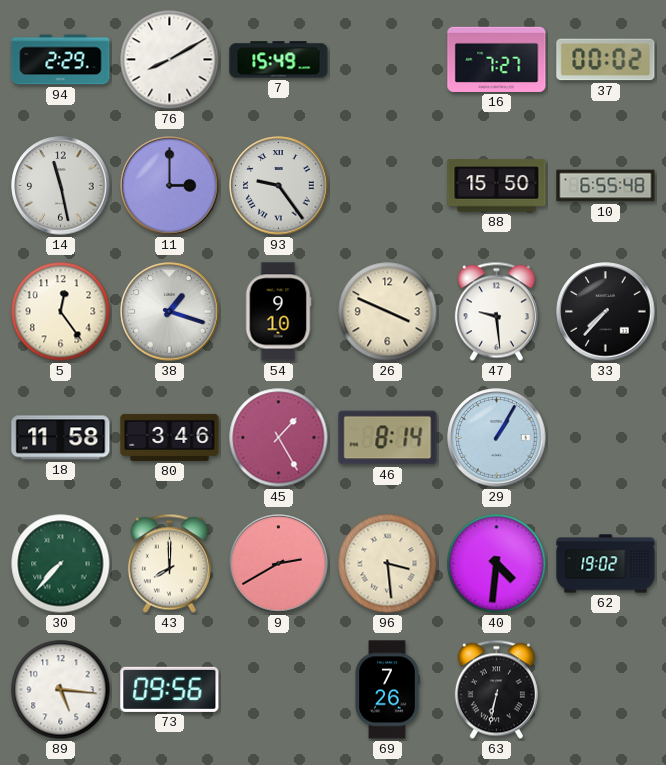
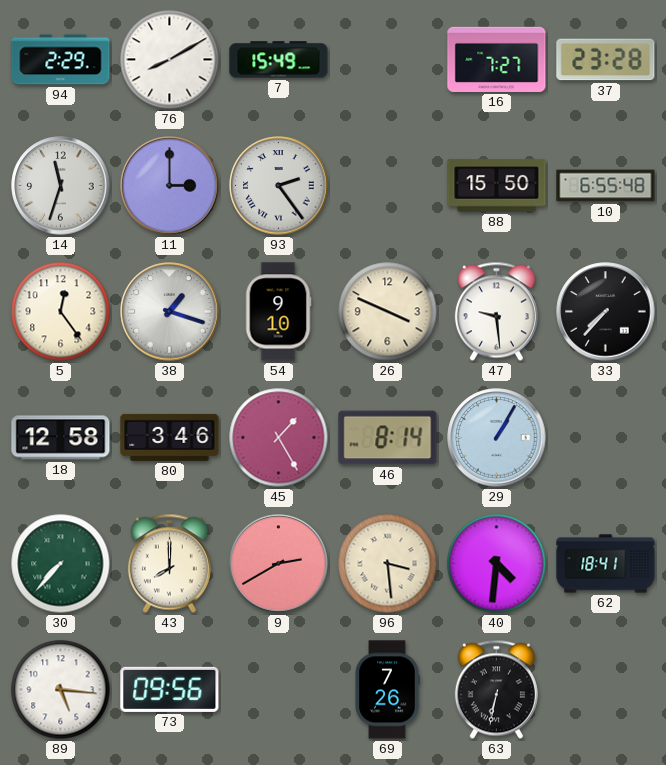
37: 00:02 -> 23:28 (606, 60)
14: 11:28 -> 11:33 (61, 186)
93: 9:24 -> 2:24 (279, 186)
18: 11:58 -> 12:58 (61, 438)
62: 19:02 -> 18:41 (606, 564)
